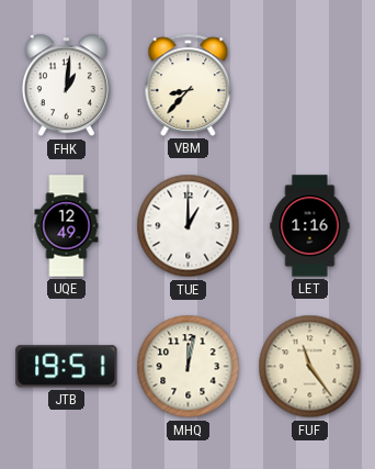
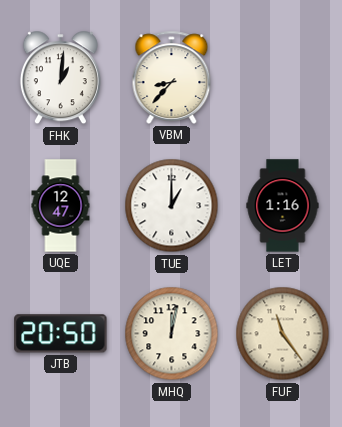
UQE: 12:49 -> 12:47 (61, 206)
JTB: 19:51 -> 20:50 (61, 334)
